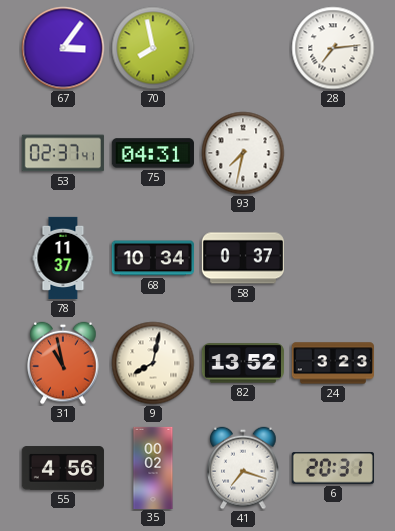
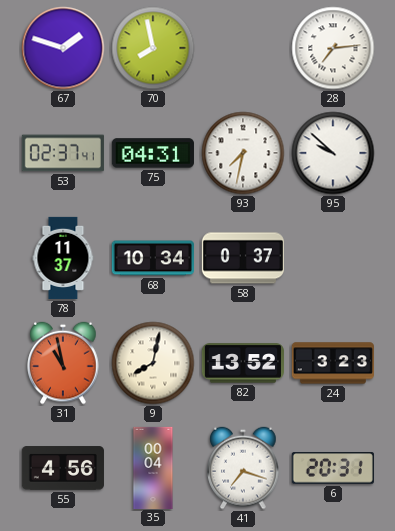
67: 3:06 -> 1:48 (63, 48)
95: none -> 9:52 (333, 153)
35: 00:02 -> 00:04 (153, 467)
